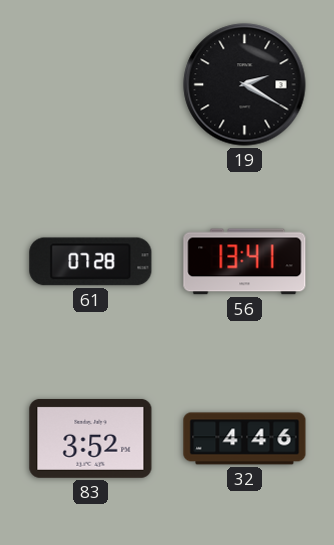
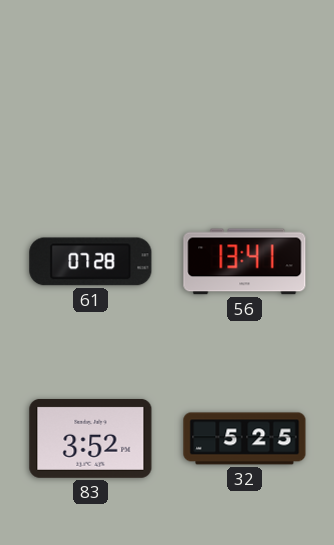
19: 2:20 -> none (245, 85)
32: 4:46 -> 5:25 (245, 439)
